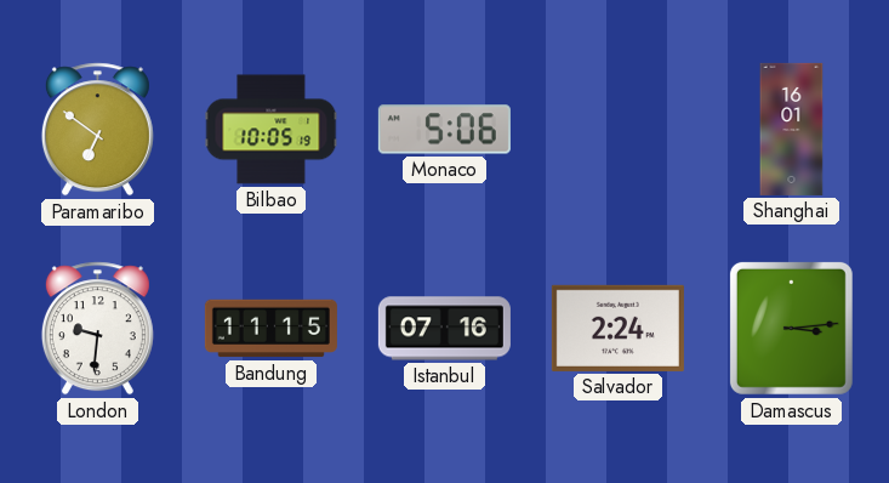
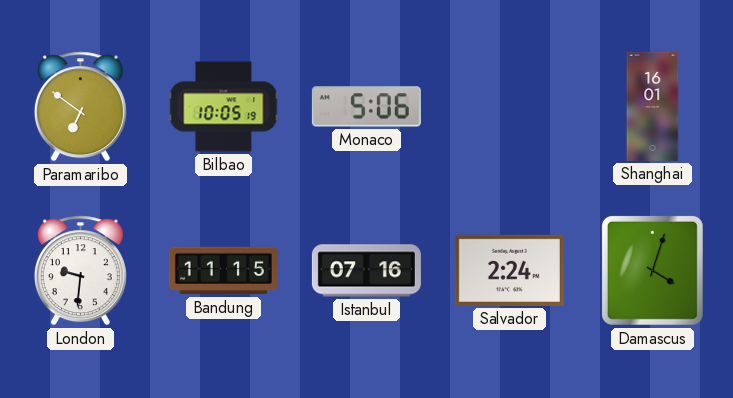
Damascus: 3:14 -> 4:03 (652, 270)
